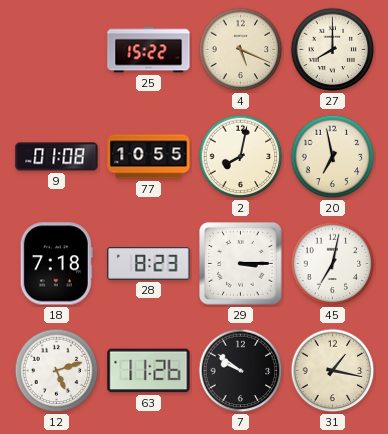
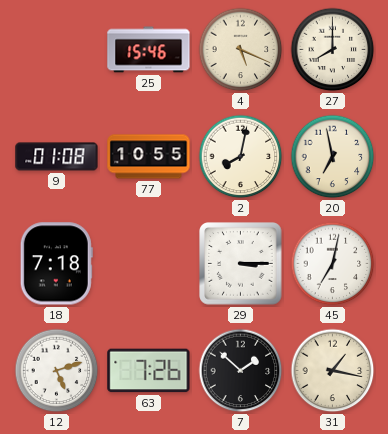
25: 15:22 -> 15:46 (149, 50)
28: 8:23 -> none (149, 264)
63: 11:26 -> 7:26 (149, 371)
7: 9:51 -> 1:52 (241, 371)
